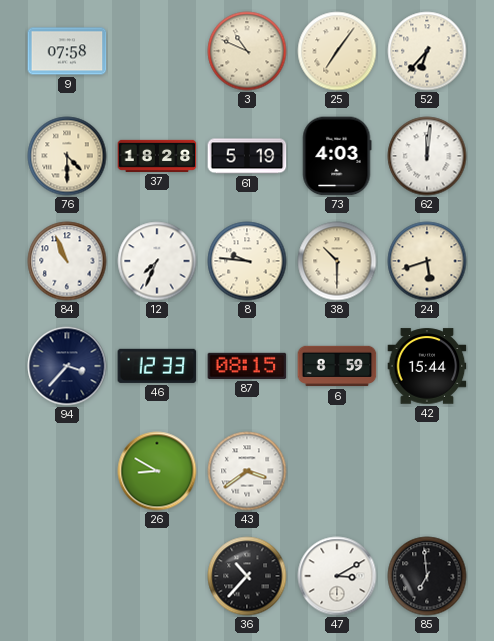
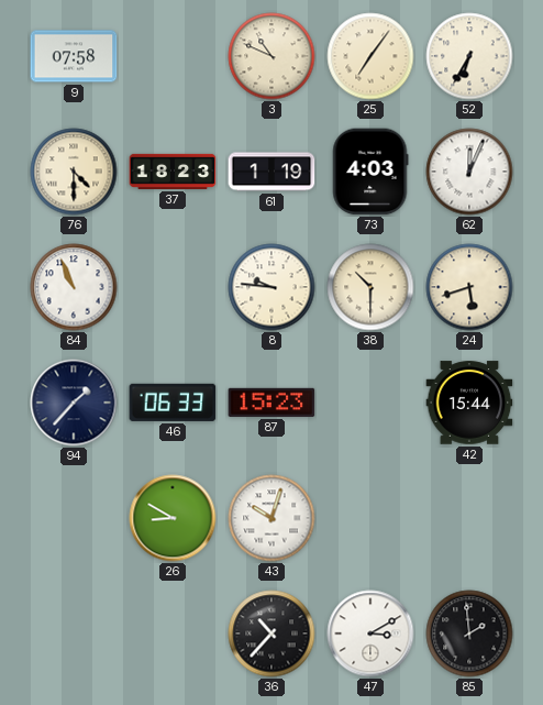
52: 6:37 -> 6:35 (469, 56)
37: 18:28 -> 18:23 (173, 172)
61: 5:19 -> 1:19 (271, 172)
62: 12:01 -> 12:04 (469, 172)
12: 7:34 -> none (157, 261)
94: 3:37 -> 1:37 (74, 403)
46: 12:33 -> 06:33 (173, 403)
87: 08:15 -> 15:23 (271, 403)
6: 8:59 -> none (337, 366)
43: 3:39 -> 10:03 (271, 518)
85: 6:59 -> 1:59 (469, 634)
